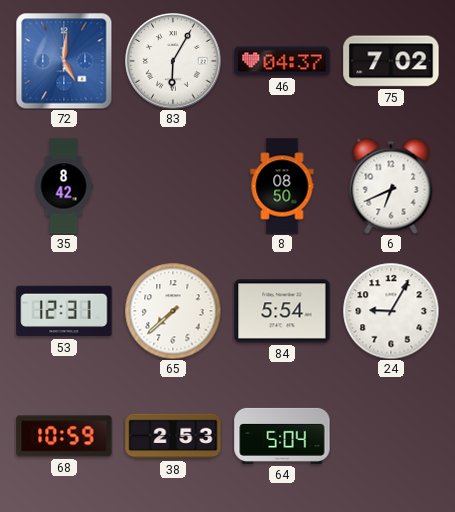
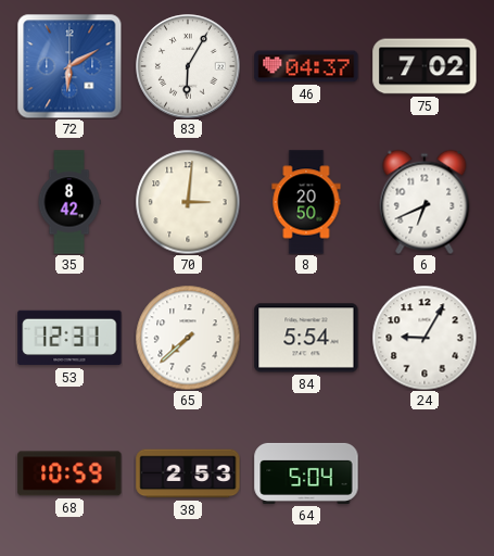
72: 5:01 -> 6:10 (69, 66)
70: none -> 3:01 (188, 202)
8: 08:50 -> 20:50 (306, 202)
